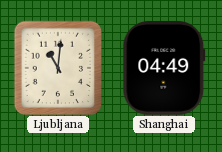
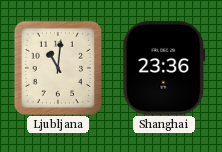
Shanghai: 04:49 -> 23:36 (164, 69)
